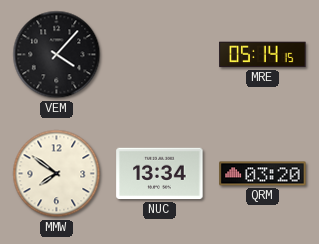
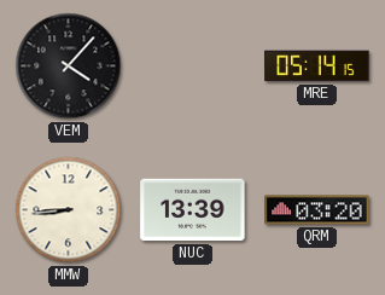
MMW: 7:51 -> 8:44 (69, 210)
NUC: 13:34 -> 13:39 (193, 210)
